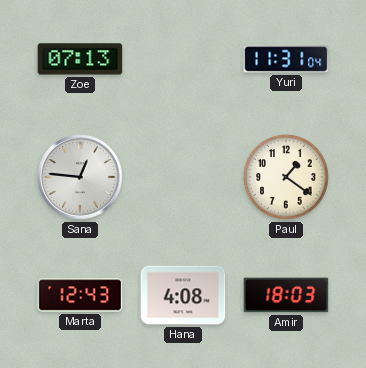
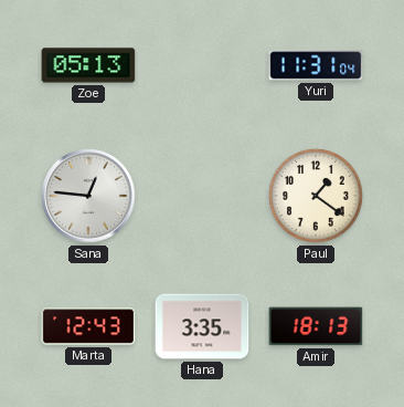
Zoe: 07:13 -> 05:13 (88, 65)
Hana: 4:08 -> 3:35 (202, 326)
Amir: 18:03 -> 18:13 (316, 326)
